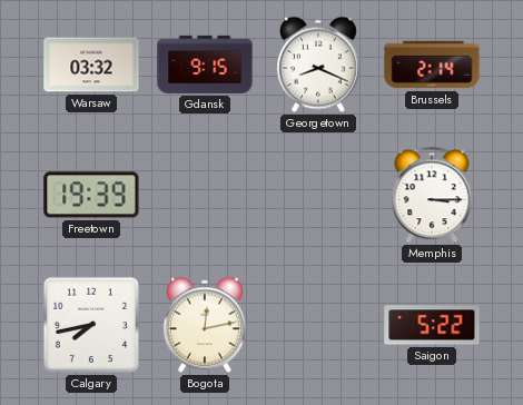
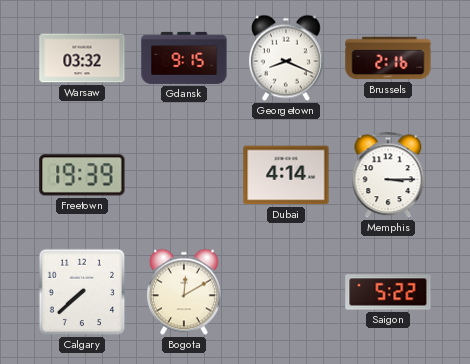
Brussels: 2:14 -> 2:16 (388, 58)
Dubai: none -> 4:14 (286, 175)
Calgary: 7:43 -> 7:38 (82, 292)
Bogota: 12:13 -> 12:10 (184, 292)
